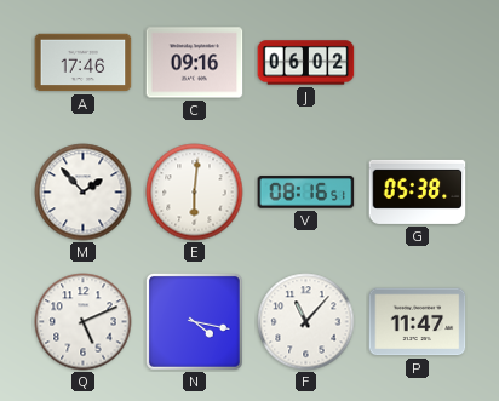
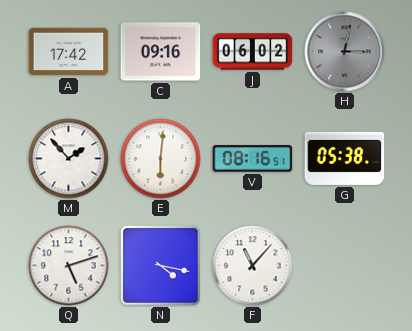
A: 17:46 -> 17:42 (69, 52)
H: none -> 3:02 (345, 52)
Q: 5:11 -> 5:12 (69, 266)
P: 11:47 -> none (418, 322)
